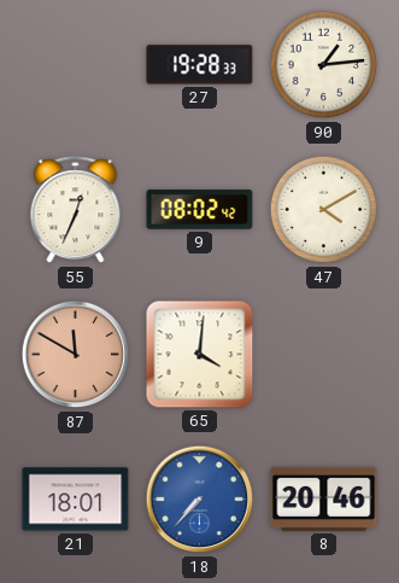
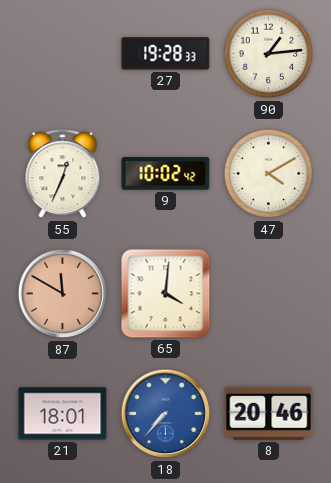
9: 08:02 -> 10:02 (166, 174)
